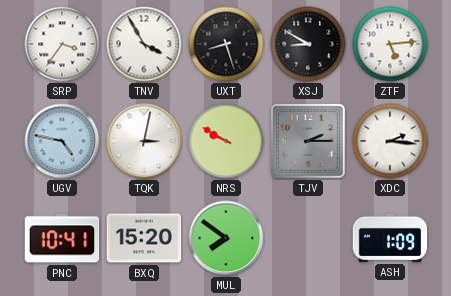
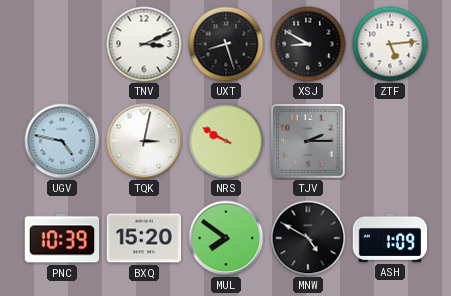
SRP: 3:36 -> none (62, 44)
TNV: 3:55 -> 3:11 (144, 44)
XDC: 2:16 -> none (390, 141)
PNC: 10:41 -> 10:39 (62, 238)
MNW: none -> 4:50 (308, 238)
